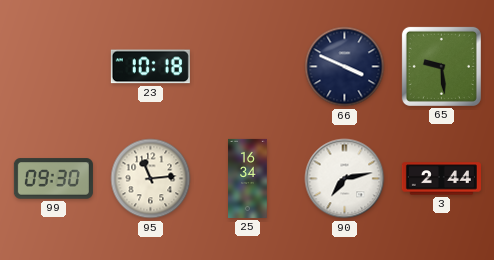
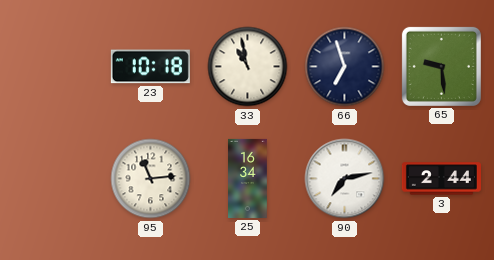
33: none -> 10:58 (248, 67)
66: 3:49 -> 6:57 (345, 67)
99: 09:30 -> none (53, 179)
